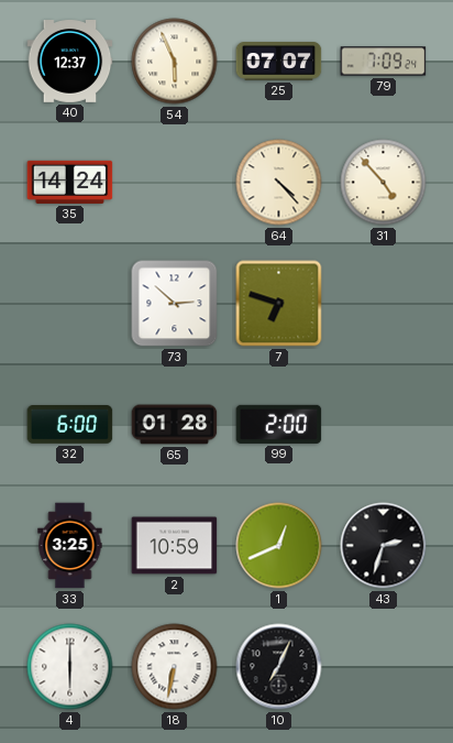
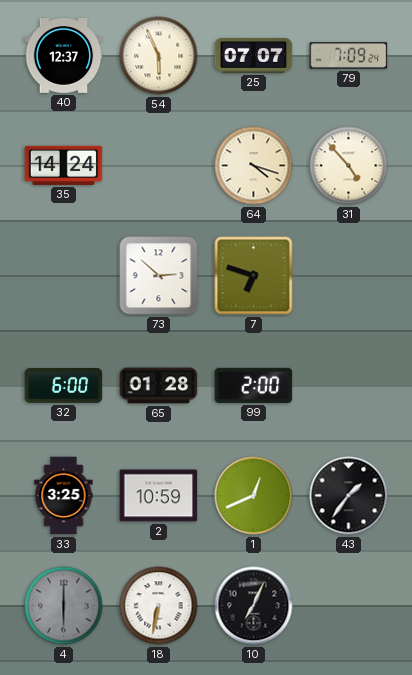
64: 4:23 -> 4:18 (254, 166)
43: 2:33 -> 1:36 (349, 496)
4 dial: white -> grey (64, 606)
